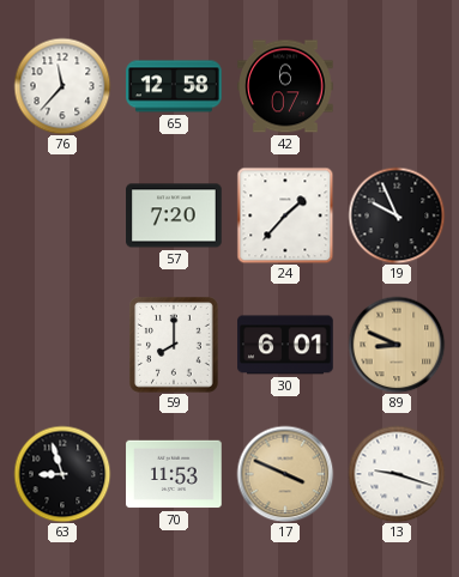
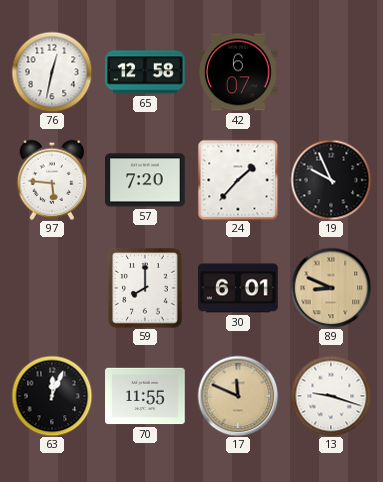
76: 11:37 -> 12:32 (52, 72)
97: none -> 5:46 (52, 180)
63: 8:57 -> 12:04 (52, 396)
70: 11:53 -> 11:55 (145, 396)
17: 3:49 -> 11:49 (238, 396)
